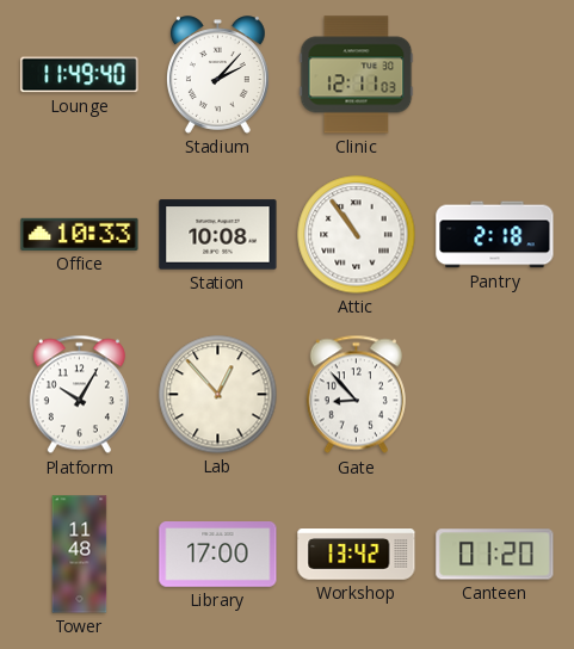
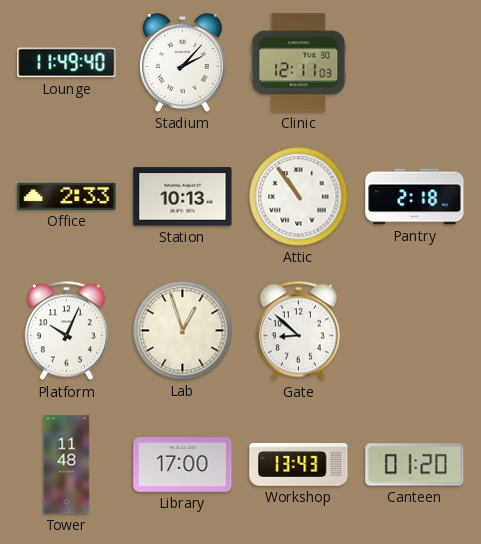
Office: 10:33 -> 2:33 (67, 196)
Station: 10:08 -> 10:13 (183, 197)
Platform: 10:05 -> 10:04 (66, 331)
Lab: 12:53 -> 12:57 (183, 331)
Gate: 8:53 -> 8:52 (298, 331)
Workshop: 13:42 -> 13:43 (299, 465)
